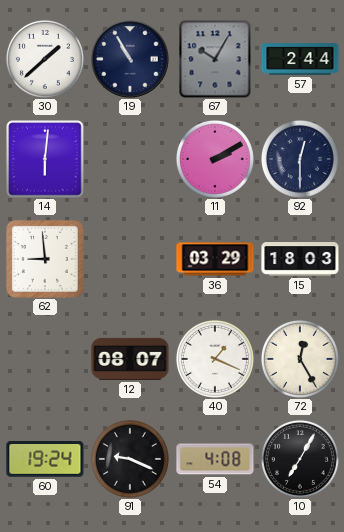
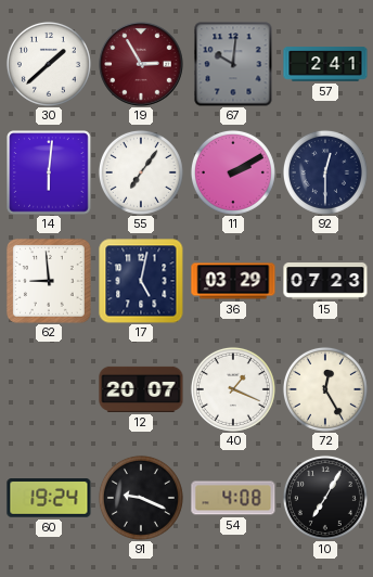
19: 10:55 -> 2:55 (141, 64)
19 dial: navy -> burgundy (141, 64)
67: 10:05 -> 10:01 (233, 64)
57: 2:44 -> 2:41 (325, 64)
55: none -> 7:06 (141, 172)
17: none -> 5:02 (141, 281)
15: 18:03 -> 07:23 (325, 282)
12: 08:07 -> 20:07 (141, 389)
